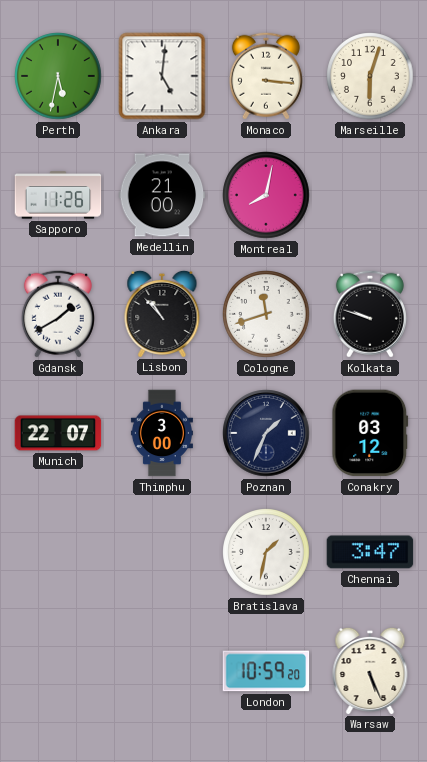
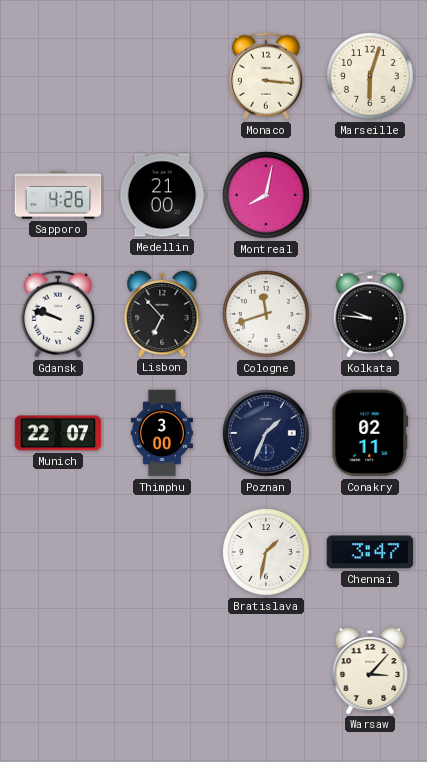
Perth: 5:32 -> none (58, 76)
Ankara: 5:01 -> none (162, 76)
Sapporo: 11:26 -> 4:26 (58, 195)
Gdansk: 1:40 -> 9:48 (58, 314)
Lisbon: 10:53 -> 6:53 (162, 313)
Kolkata: 9:48 -> 9:46 (370, 314)
Conakry: 03:12 -> 02:11 (370, 433)
London: 10:59 -> none (266, 671)
Warsaw: 5:26 -> 3:07 (370, 670)
